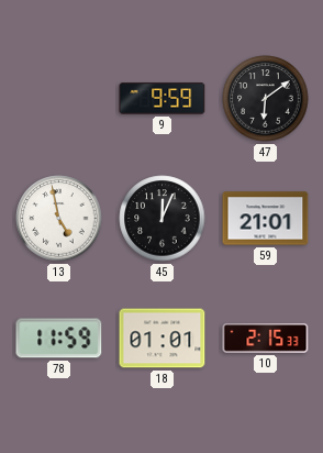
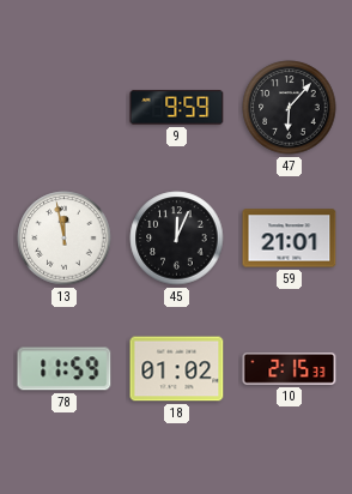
47: 6:09 -> 6:07 (290, 108)
13: 4:58 -> 11:58 (65, 239)
18: 01:01 -> 01:02 (177, 369)
